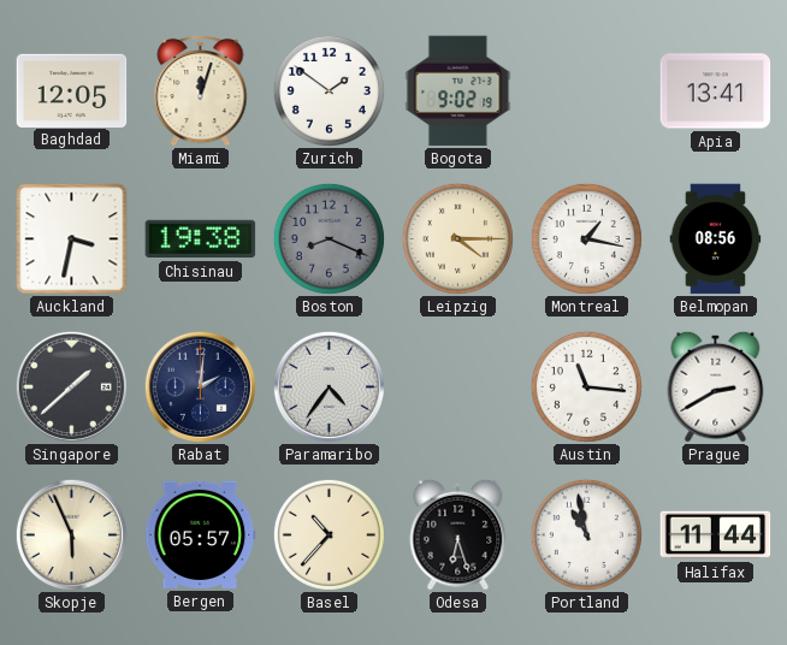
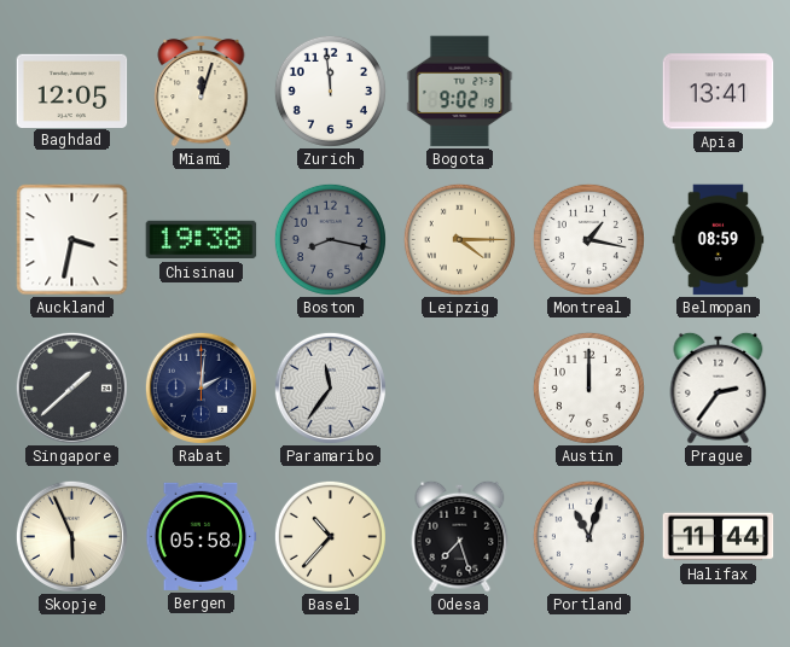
Zurich: 1:51 -> 11:59 (330, 91)
Boston: 8:19 -> 8:17 (330, 239)
Belmopan: 08:56 -> 08:59 (719, 240)
Paramaribo: 4:36 -> 11:36 (330, 387)
Austin: 11:16 -> 12:00 (588, 387)
Prague: 2:40 -> 2:36 (719, 387)
Bergen: 05:57 -> 05:58 (202, 536)
Odesa: 6:27 -> 7:27 (460, 536)
Portland: 10:58 -> 11:03 (588, 536)
